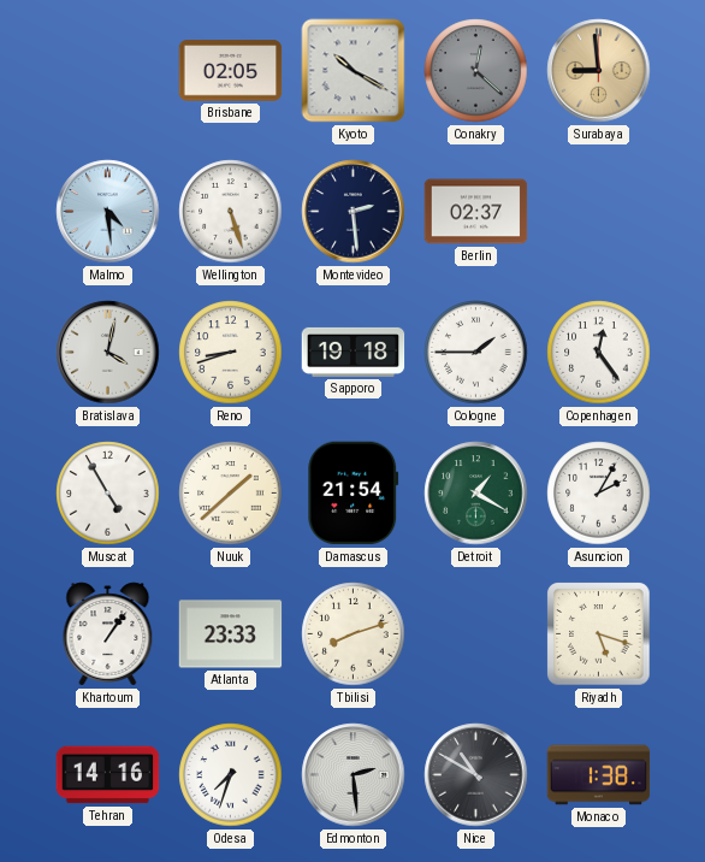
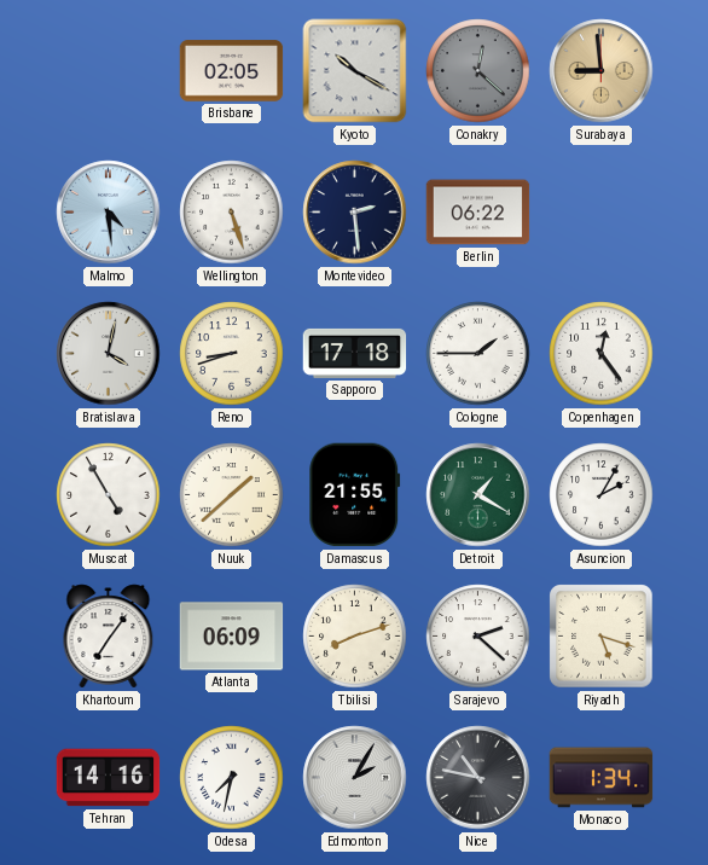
Berlin: 02:37 -> 06:22 (478, 213)
Sapporo: 19:18 -> 17:18 (355, 353)
Damascus: 21:54 -> 21:55 (355, 495)
Khartoum: 1:06 -> 7:06 (109, 637)
Atlanta: 23:33 -> 06:09 (232, 637)
Sarajevo: none -> 2:22 (478, 637)
Odesa: 7:33 -> 7:32 (232, 778)
Edmonton: 2:29 -> 2:05 (355, 778)
Nice: 10:50 -> 10:47 (478, 778)
Monaco: 1:38 -> 1:34 (602, 778)
